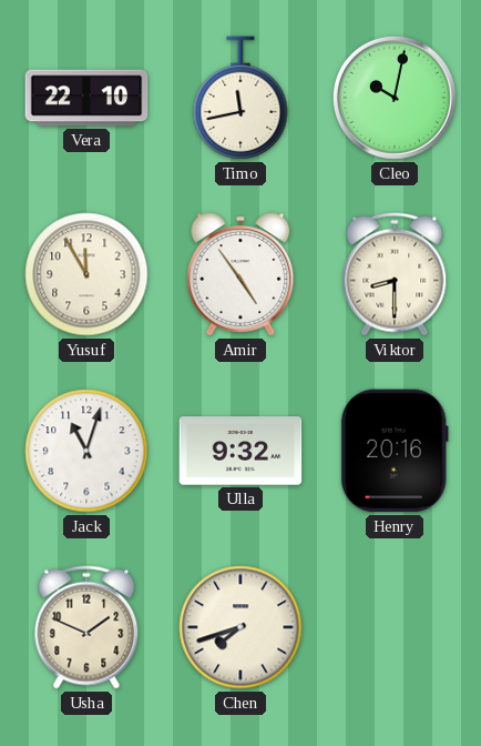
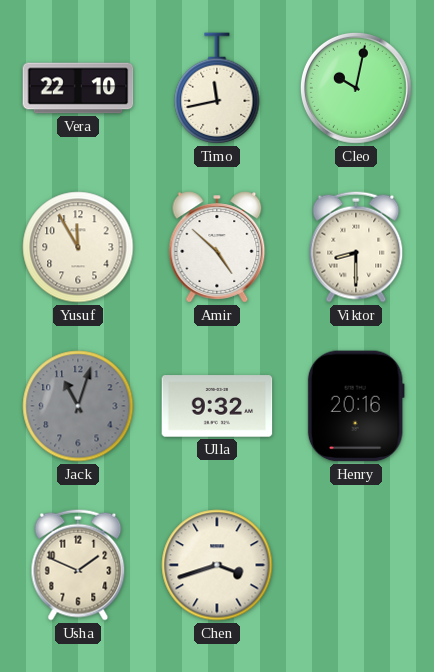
Amir: 4:54 -> 4:52 (217, 247)
Jack dial: white -> grey (78, 406)
Chen: 7:42 -> 3:42 (217, 565)
